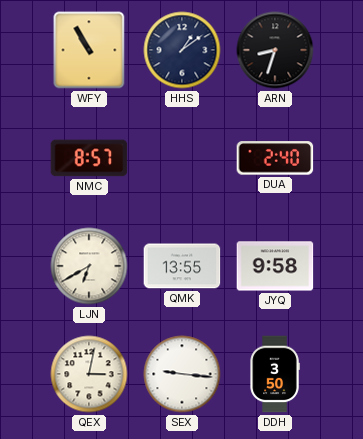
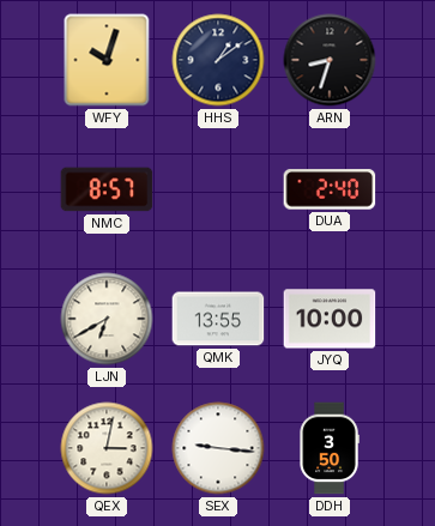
WFY: 10:55 -> 10:03 (107, 60)
JYQ: 9:58 -> 10:00 (330, 319)
